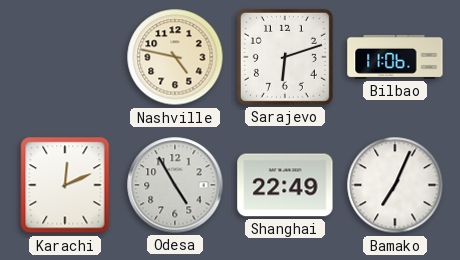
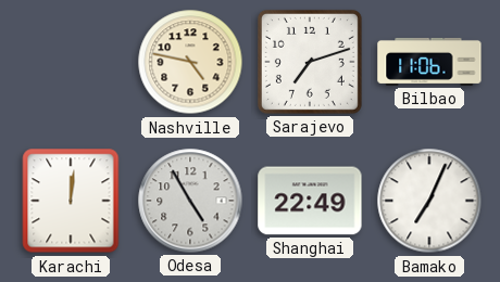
Sarajevo: 6:12 -> 7:12 (310, 62)
Karachi: 12:11 -> 12:01 (71, 201)
